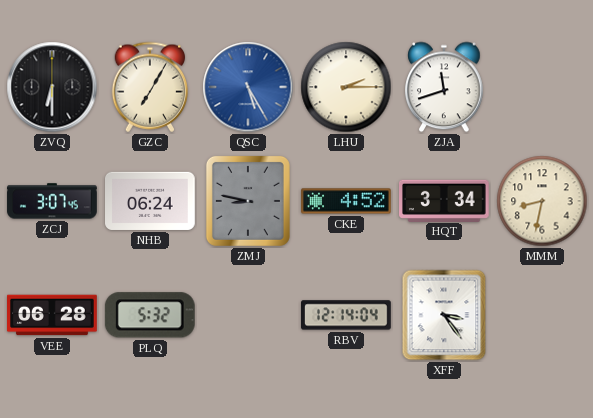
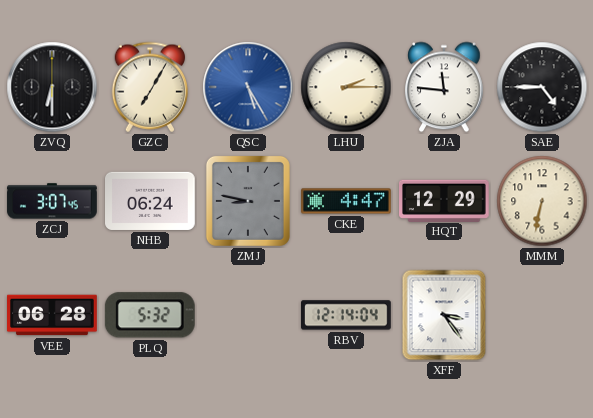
ZJA: 11:42 -> 11:46 (444, 87)
SAE: none -> 4:45 (542, 87)
CKE: 4:52 -> 4:47 (346, 201)
HQT: 3:34 -> 12:29 (445, 200)
MMM: 8:32 -> 6:32 (542, 201)
